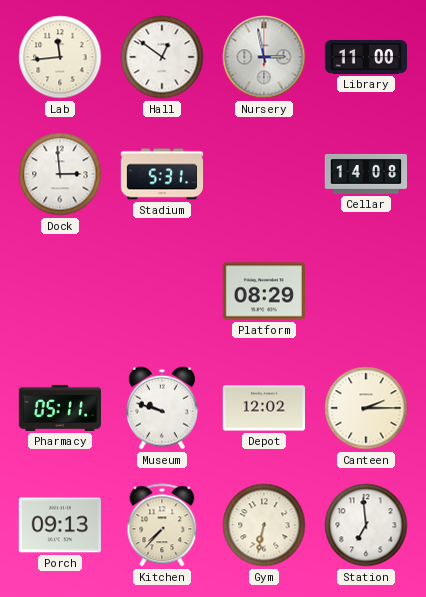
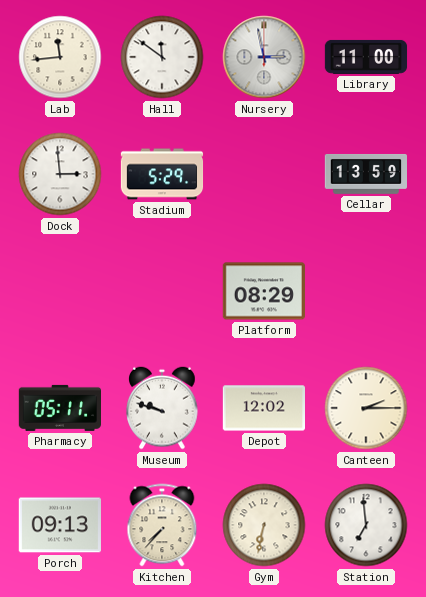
Hall: 12:51 -> 11:51 (162, 57)
Stadium: 5:31 -> 5:29 (162, 174)
Cellar: 14:08 -> 13:59 (365, 174)
